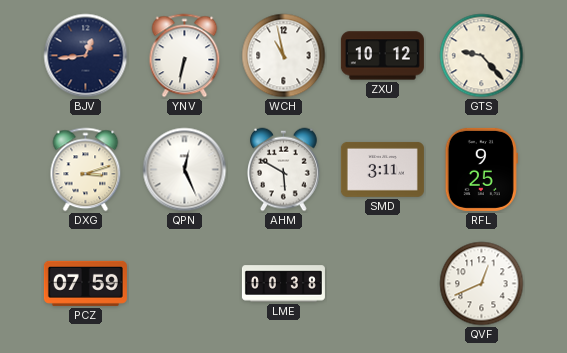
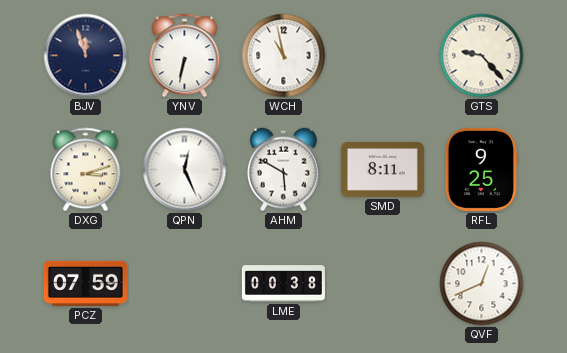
BJV: 12:44 -> 11:57 (86, 56)
ZXU: 10:12 -> none (382, 56)
SMD: 3:11 -> 8:11 (382, 169)
